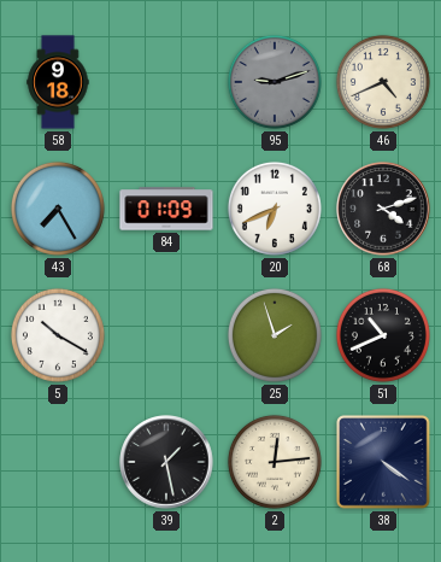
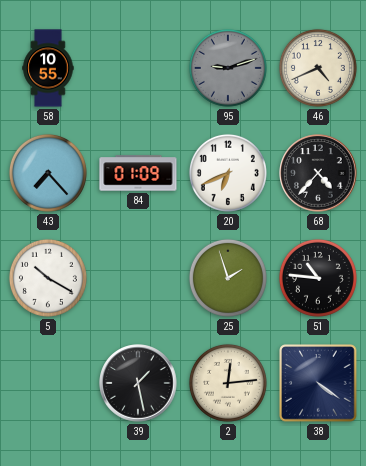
58: 9:18 -> 10:55 (48, 68)
43: 7:25 -> 7:23 (48, 173)
68: 4:12 -> 4:37 (318, 173)
51: 10:41 -> 10:46 (318, 278)
